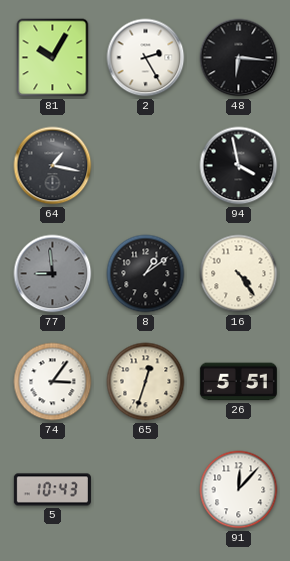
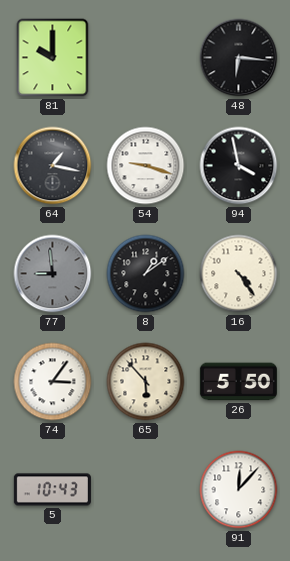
81: 10:05 -> 10:00 (53, 58)
2: 2:25 -> none (146, 58)
54: none -> 9:18 (146, 166)
65: 12:33 -> 5:53 (146, 382)
26: 5:51 -> 5:50 (238, 382)
